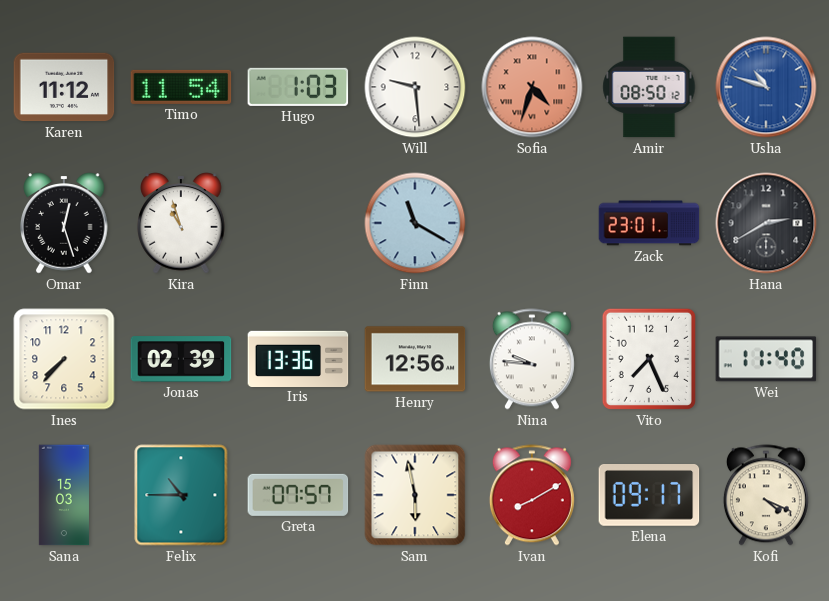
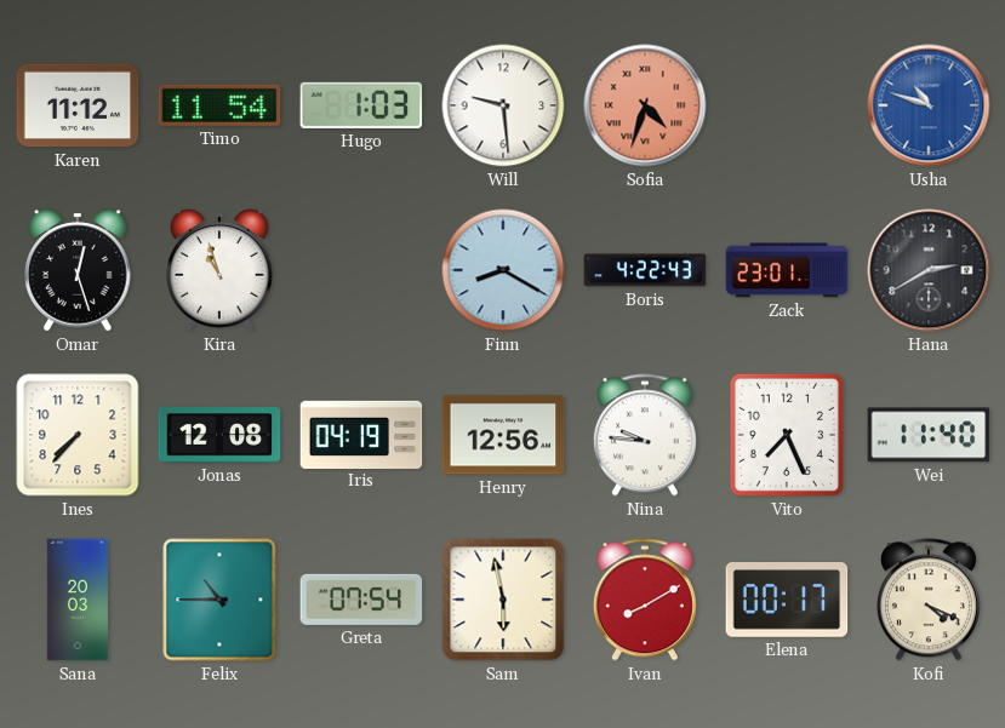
Amir: 08:50 -> none (649, 87)
Finn: 11:20 -> 8:20 (503, 270)
Boris: none -> 4:22 (645, 270)
Jonas: 02:39 -> 12:08 (219, 435)
Iris: 13:36 -> 04:19 (361, 434)
Sana: 15:03 -> 20:03 (78, 600)
Greta: 07:57 -> 07:54 (361, 600)
Elena: 09:17 -> 00:17 (787, 601)
